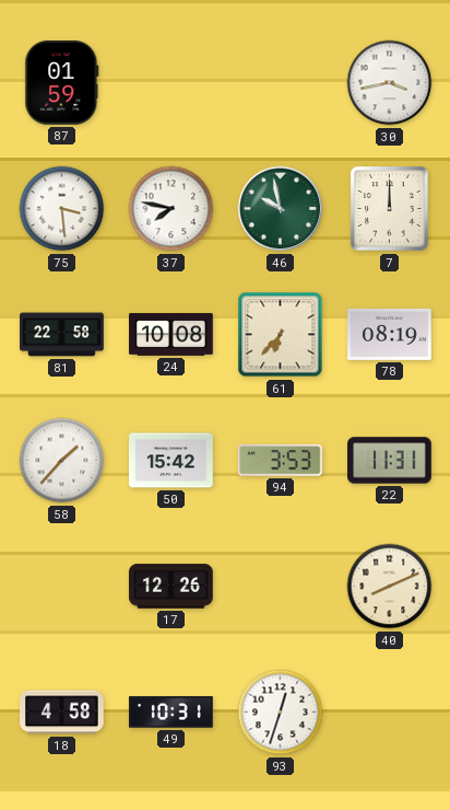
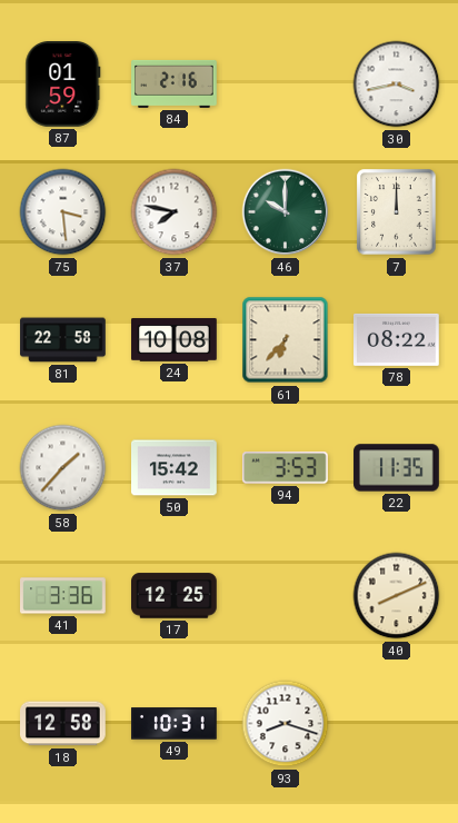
84: none -> 2:16 (175, 83)
46: 9:58 -> 10:00 (286, 212)
78: 08:19 -> 08:22 (397, 339)
22: 11:31 -> 11:35 (397, 468)
41: none -> 3:36 (63, 596)
17: 12:26 -> 12:25 (175, 596)
18: 4:58 -> 12:58 (63, 724)
93: 12:33 -> 8:18 (286, 724)
